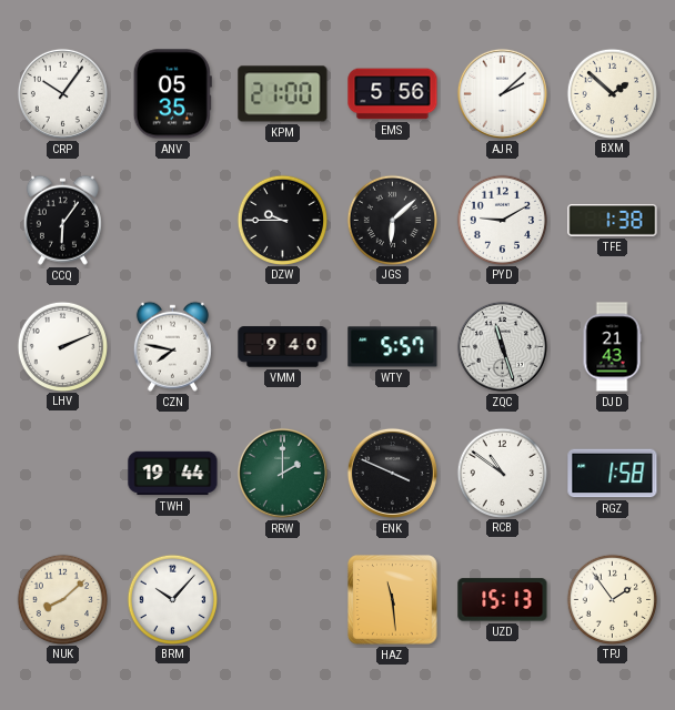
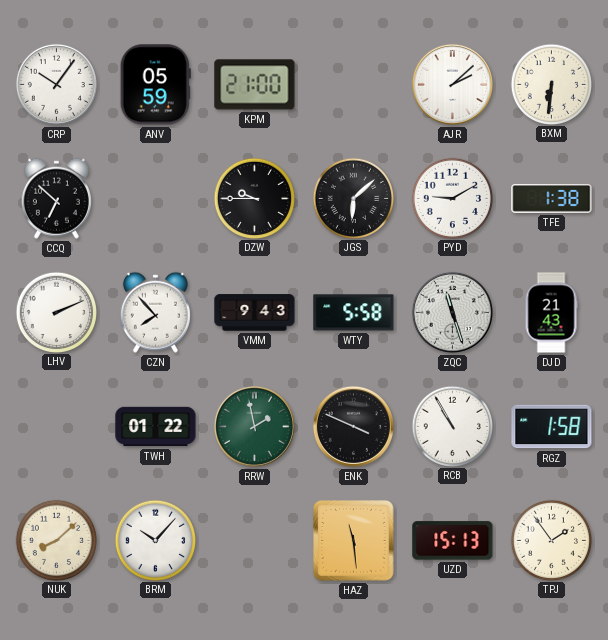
ANV: 05:35 -> 05:59 (155, 85)
EMS: 5:56 -> none (393, 94)
BXM: 1:52 -> 6:31 (551, 84)
CCQ: 6:06 -> 6:52 (56, 198)
CZN: 7:47 -> 7:53 (155, 312)
VMM: 9:40 -> 9:43 (255, 313)
WTY: 5:57 -> 5:58 (354, 313)
TWH: 19:44 -> 01:22 (156, 427)
RRW: 2:00 -> 1:58 (254, 426)
RCB: 10:51 -> 10:55 (452, 426)
